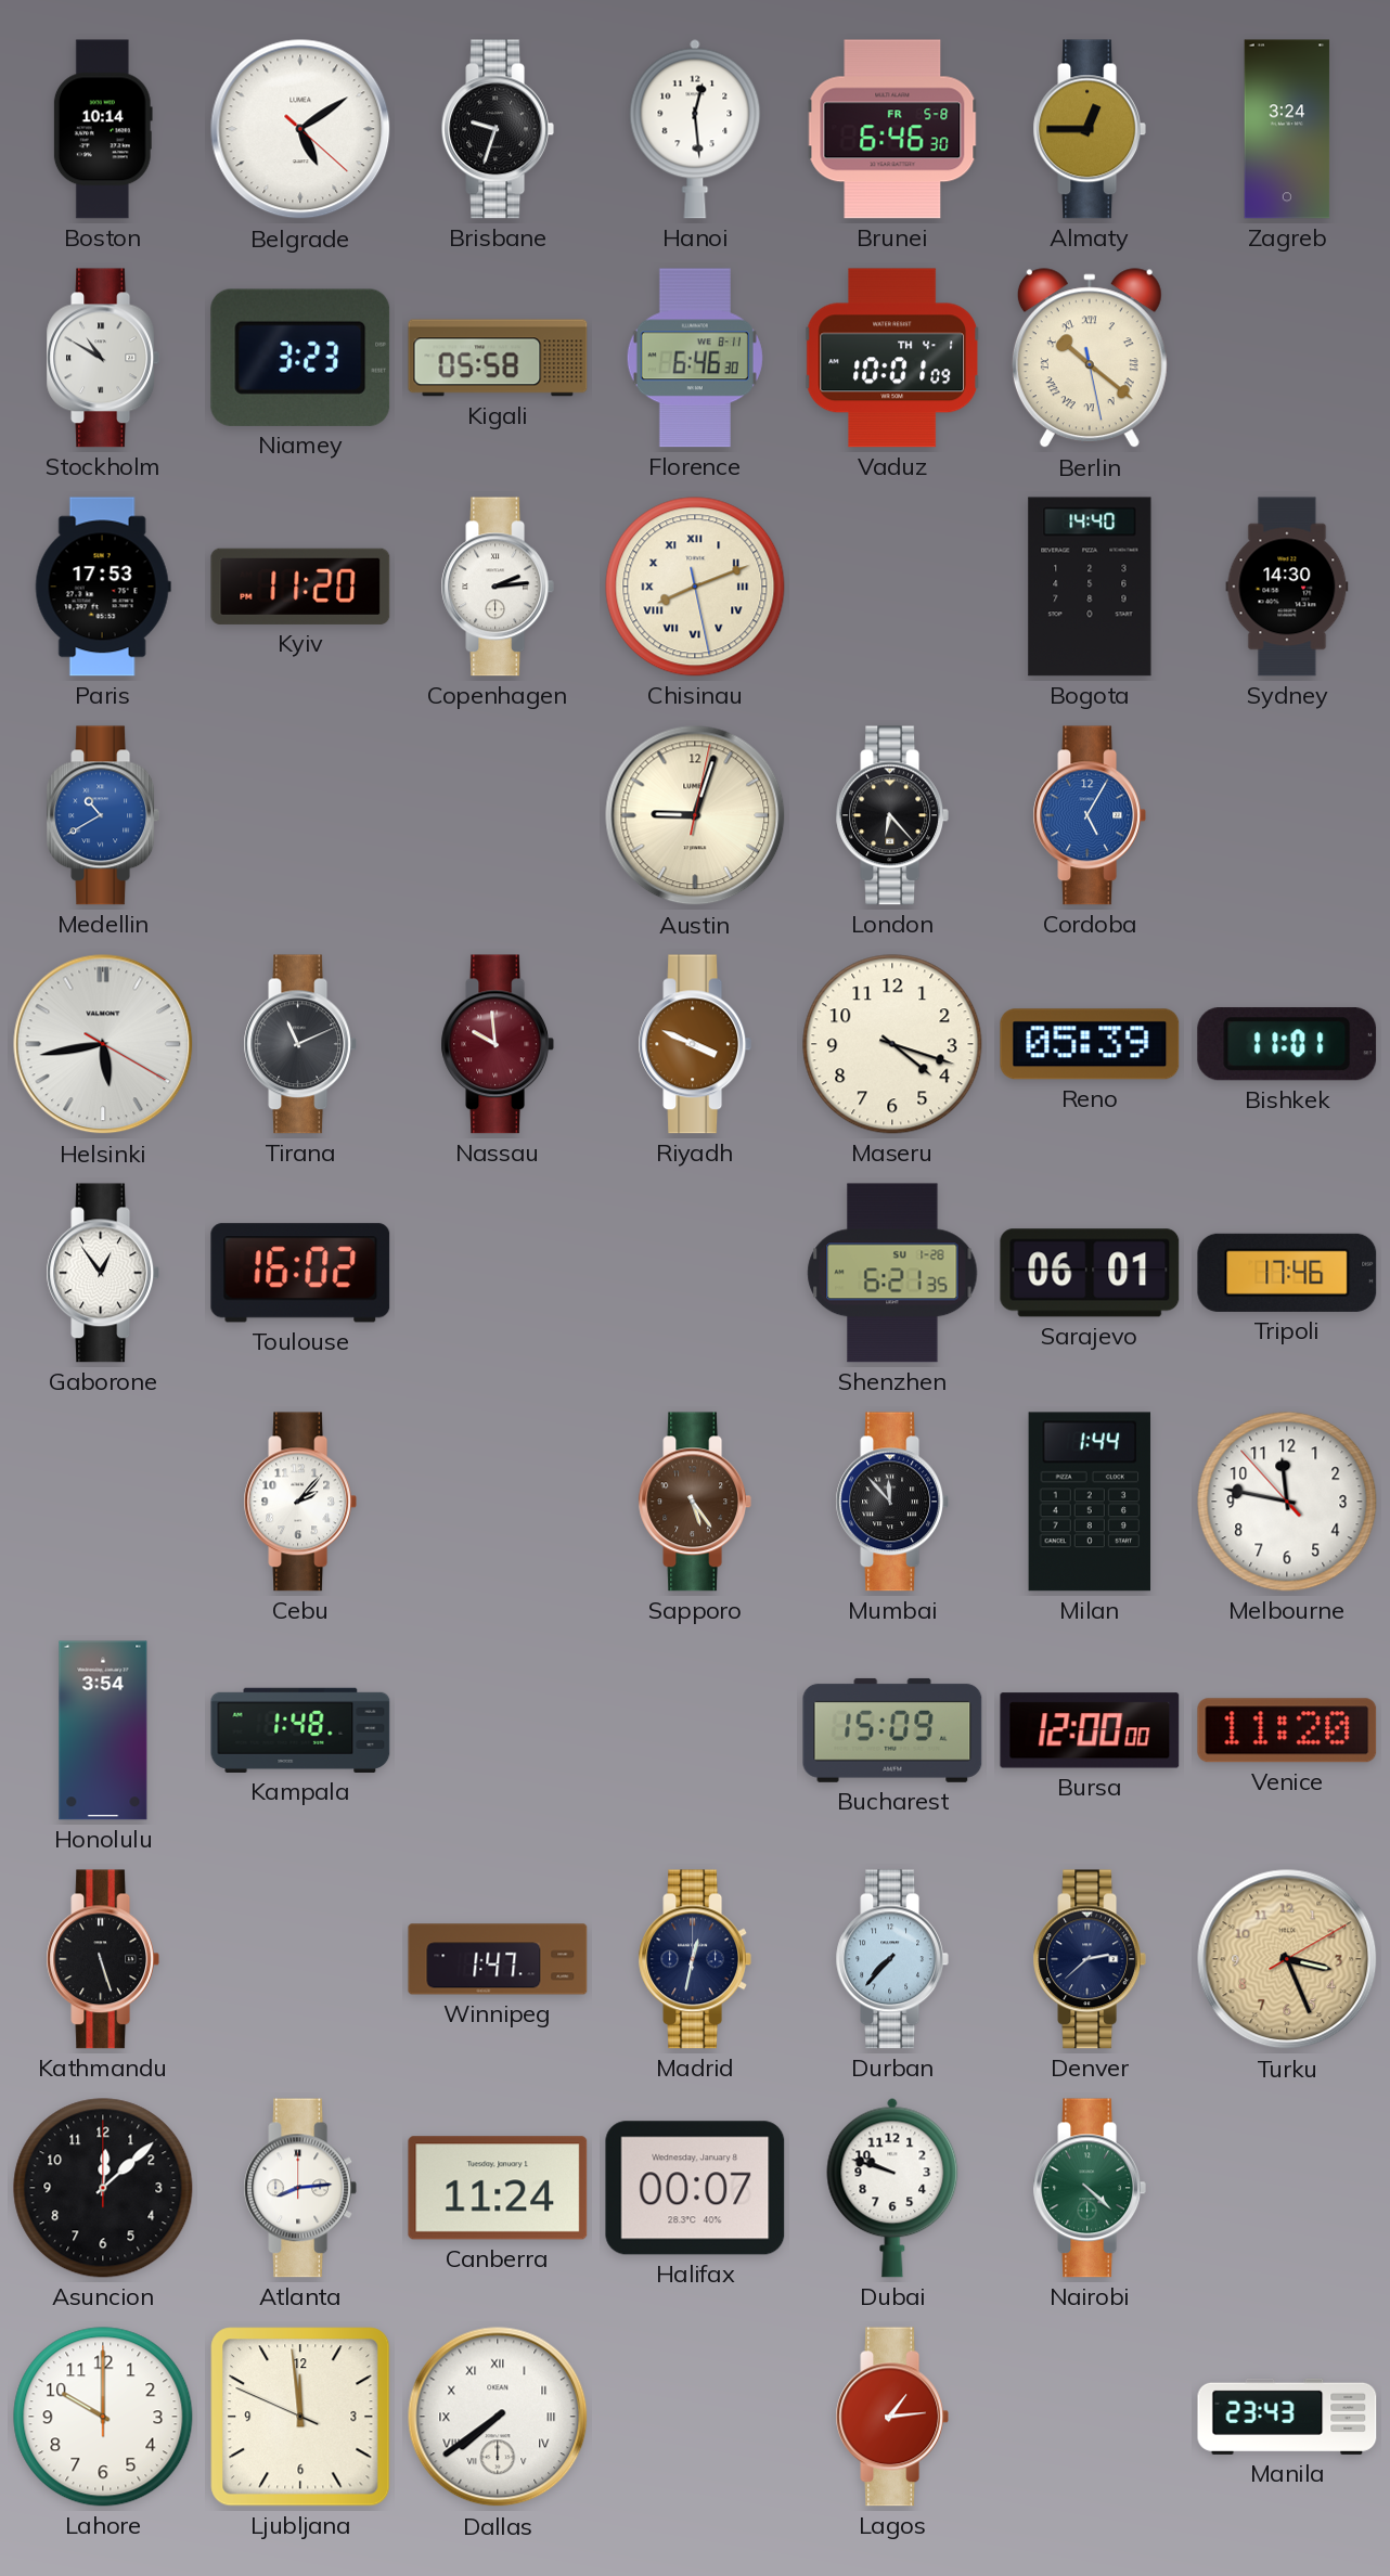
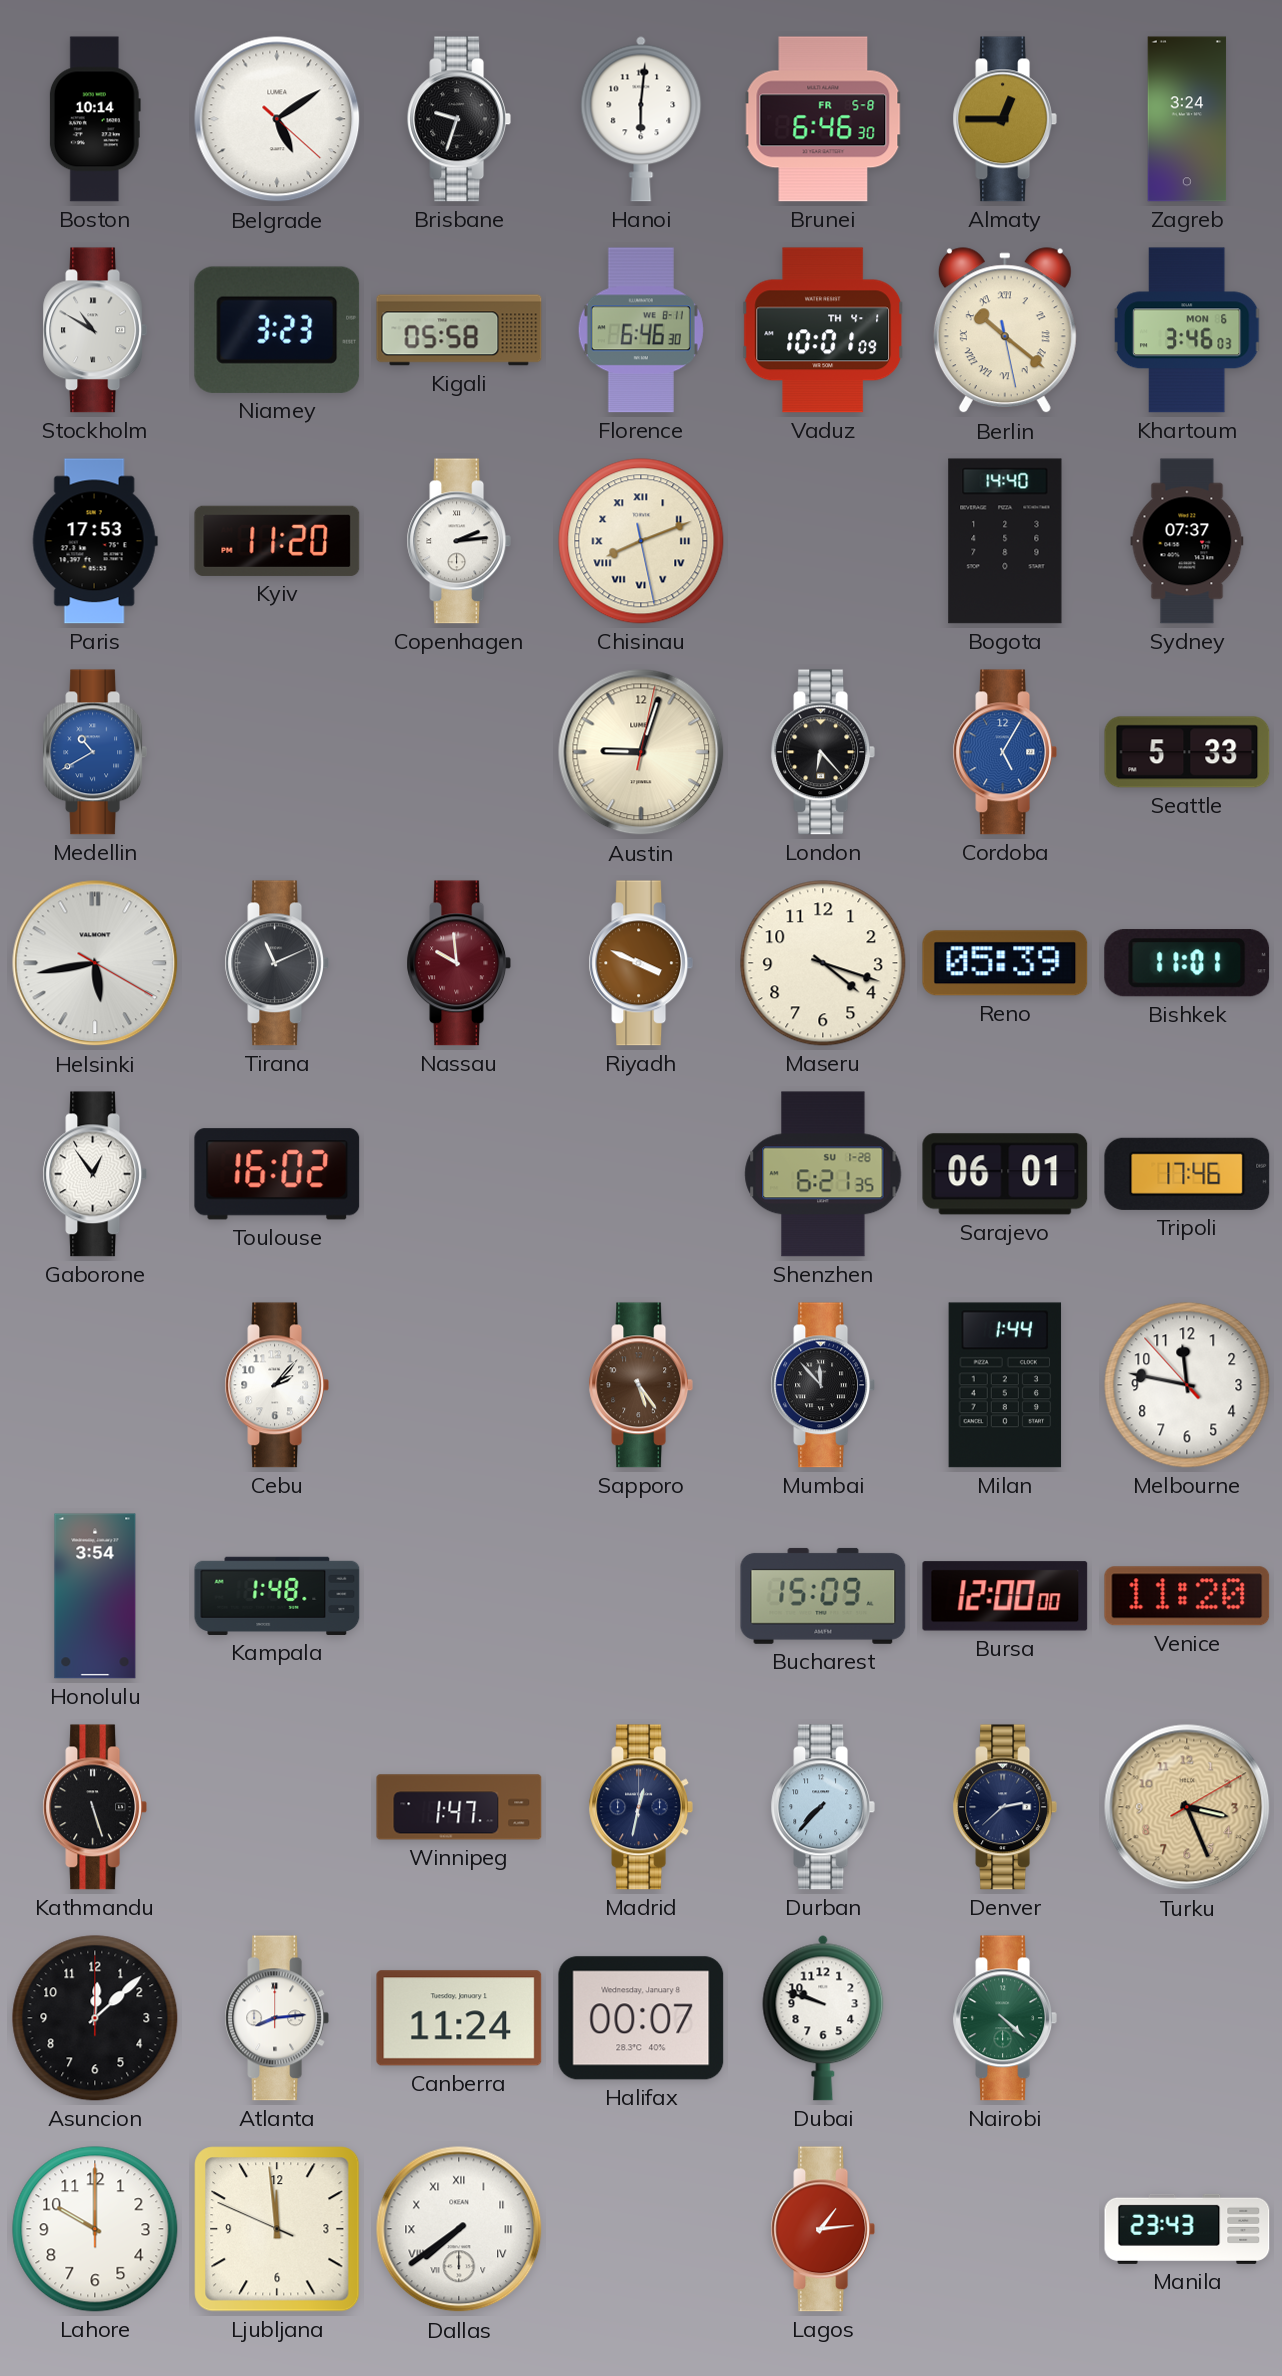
Hanoi: 12:29 -> 6:01 (641, 119)
Khartoum: none -> 3:46 (1187, 330)
Sydney: 14:30 -> 07:37 (1187, 541)
Seattle: none -> 5:33 (1187, 752)
